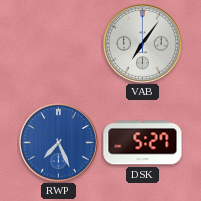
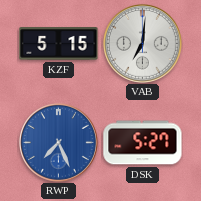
KZF: none -> 5:15 (59, 44)
VAB: 7:06 -> 7:01 (142, 43)
